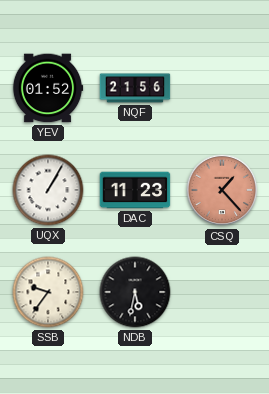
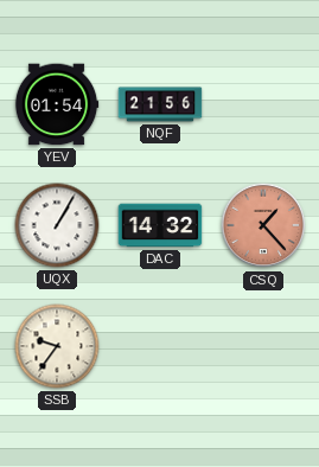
YEV: 01:52 -> 01:54 (57, 104)
DAC: 11:23 -> 14:32 (160, 225)
NDB: 5:32 -> none (135, 292)
